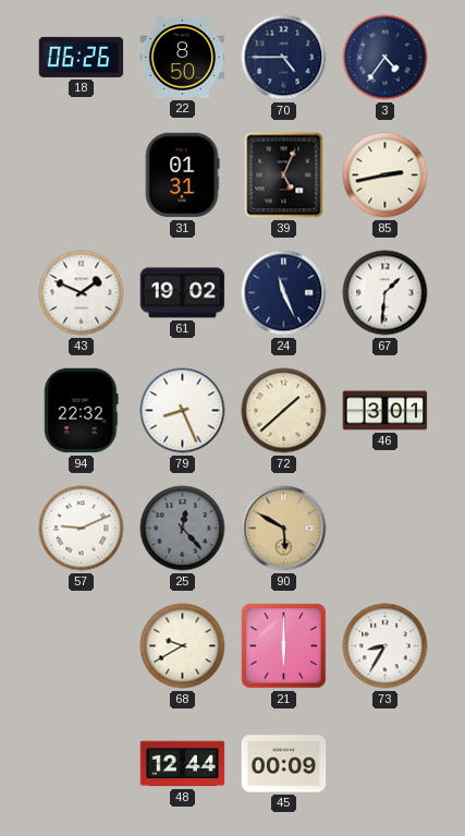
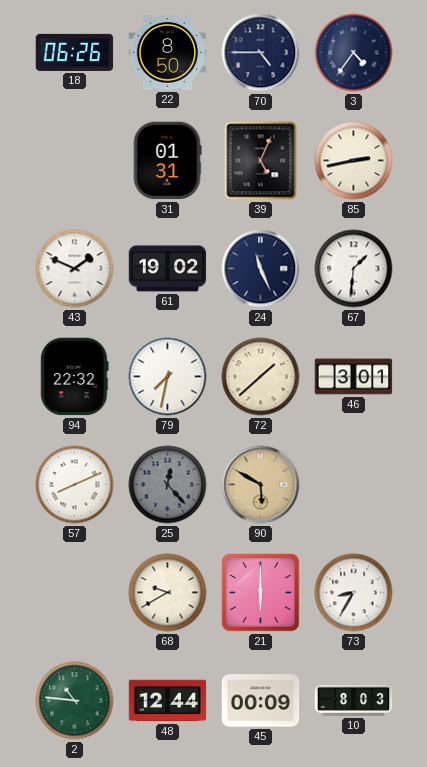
79: 8:26 -> 7:32 (168, 377)
57: 9:11 -> 8:11 (75, 485)
2: none -> 10:46 (75, 701)
10: none -> 8:03 (354, 700)
